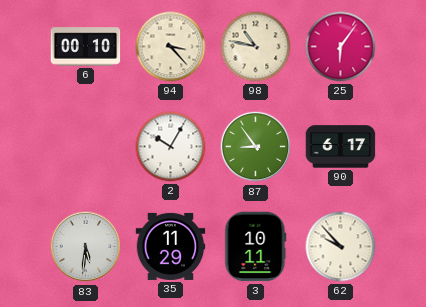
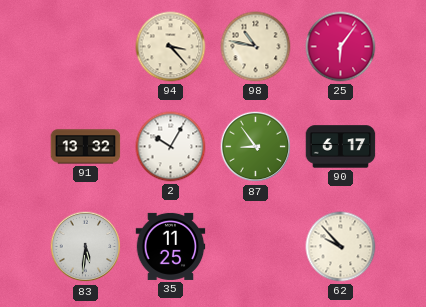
6: 00:10 -> none (86, 47)
91: none -> 13:32 (86, 147)
35: 11:29 -> 11:25 (171, 246)
3: 10:11 -> none (256, 247)
